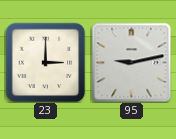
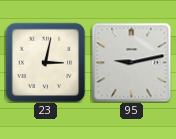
23: 3:00 -> 3:02 (45, 62)
